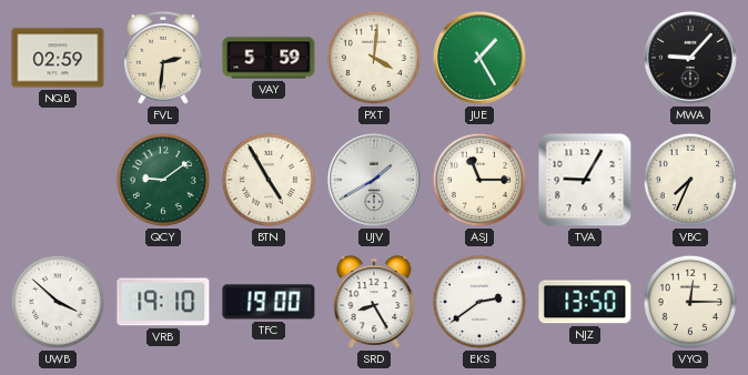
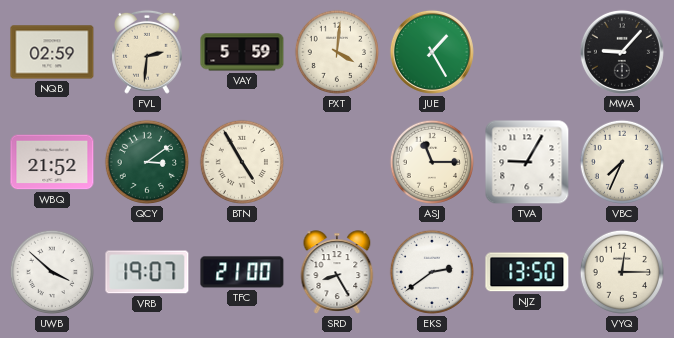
WBQ: none -> 21:52 (52, 162)
QCY: 9:09 -> 3:09 (147, 162)
UJV: 1:40 -> none (374, 180)
VRB: 19:10 -> 19:07 (147, 272)
TFC: 19:00 -> 21:00 (242, 272)
